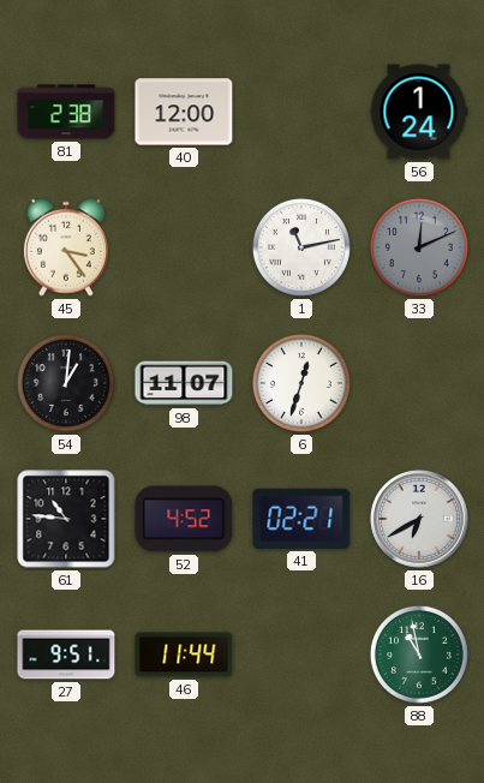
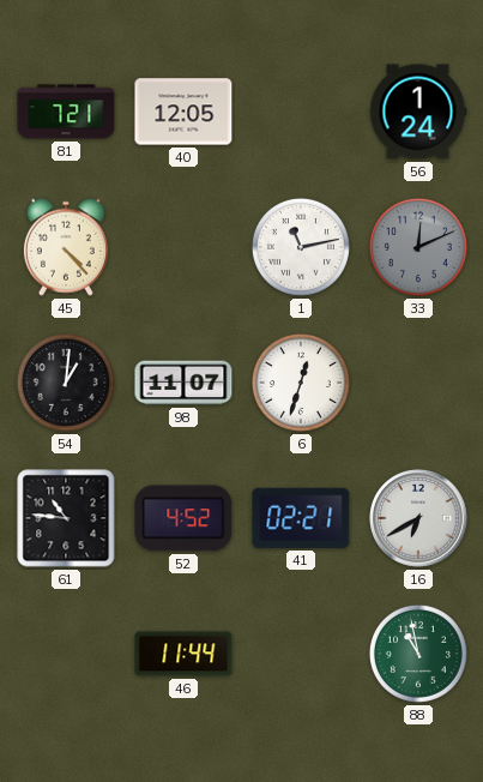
81: 2:38 -> 7:21 (66, 112)
40: 12:00 -> 12:05 (183, 112)
45: 3:24 -> 4:23 (66, 247)
27: 9:51 -> none (66, 655)
